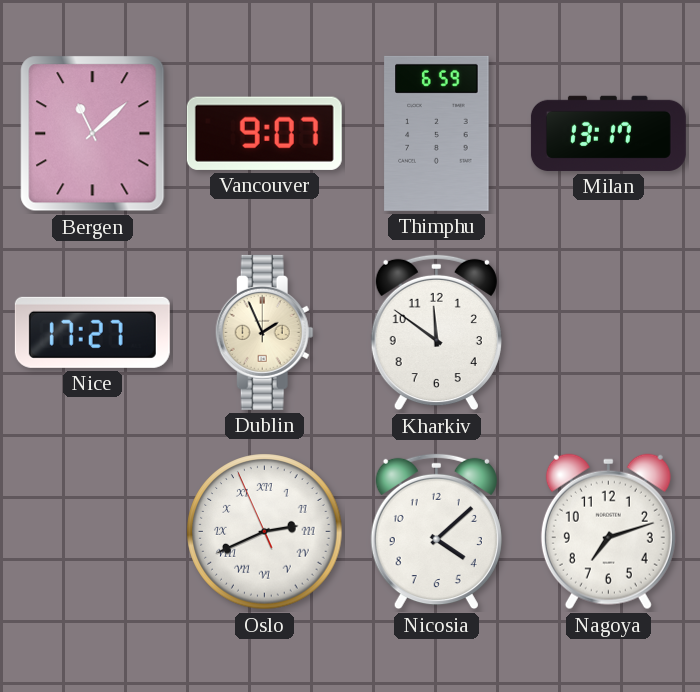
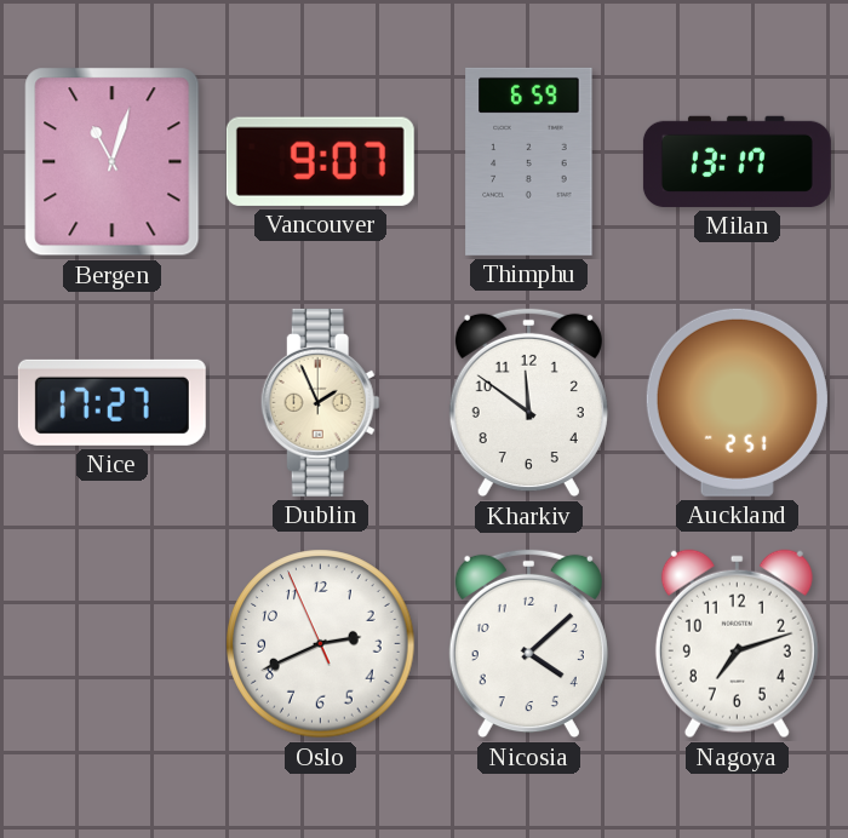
Bergen: 11:08 -> 11:03 (113, 162)
Auckland: none -> 2:51 (737, 402)
Oslo numerals: Roman -> Arabic (321, 644)
